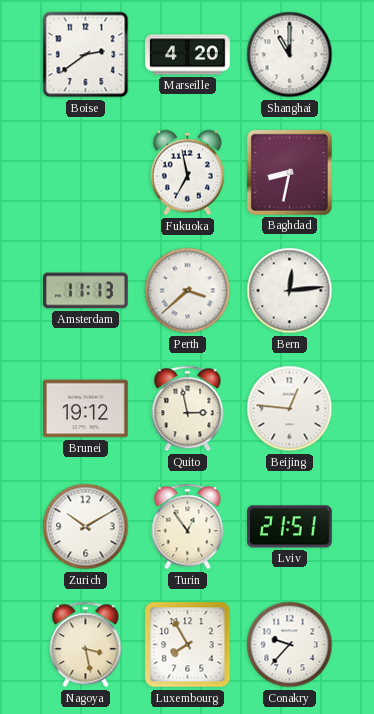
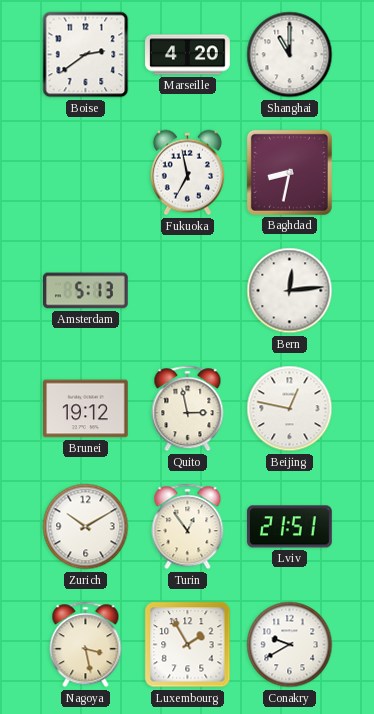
Amsterdam: 11:13 -> 5:13 (86, 291)
Perth: 3:38 -> none (188, 291)
Beijing: 12:46 -> 12:47 (290, 409)
Luxembourg: 7:55 -> 1:55 (188, 645)
Conakry: 9:37 -> 9:40 (290, 645)
